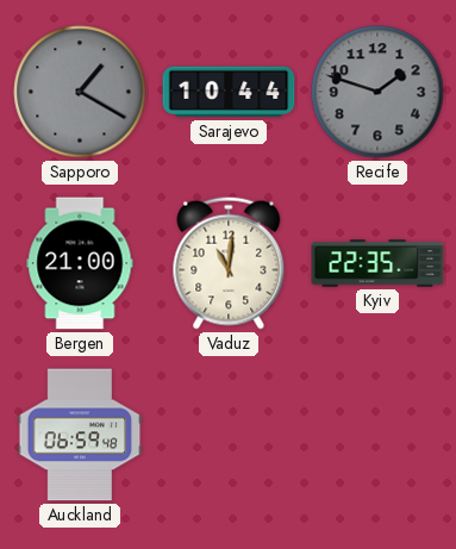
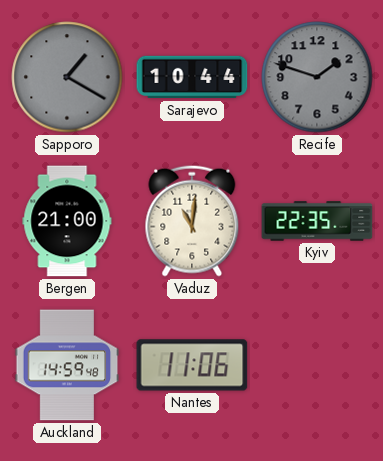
Auckland: 06:59 -> 14:59 (67, 365)
Nantes: none -> 11:06 (192, 365)
